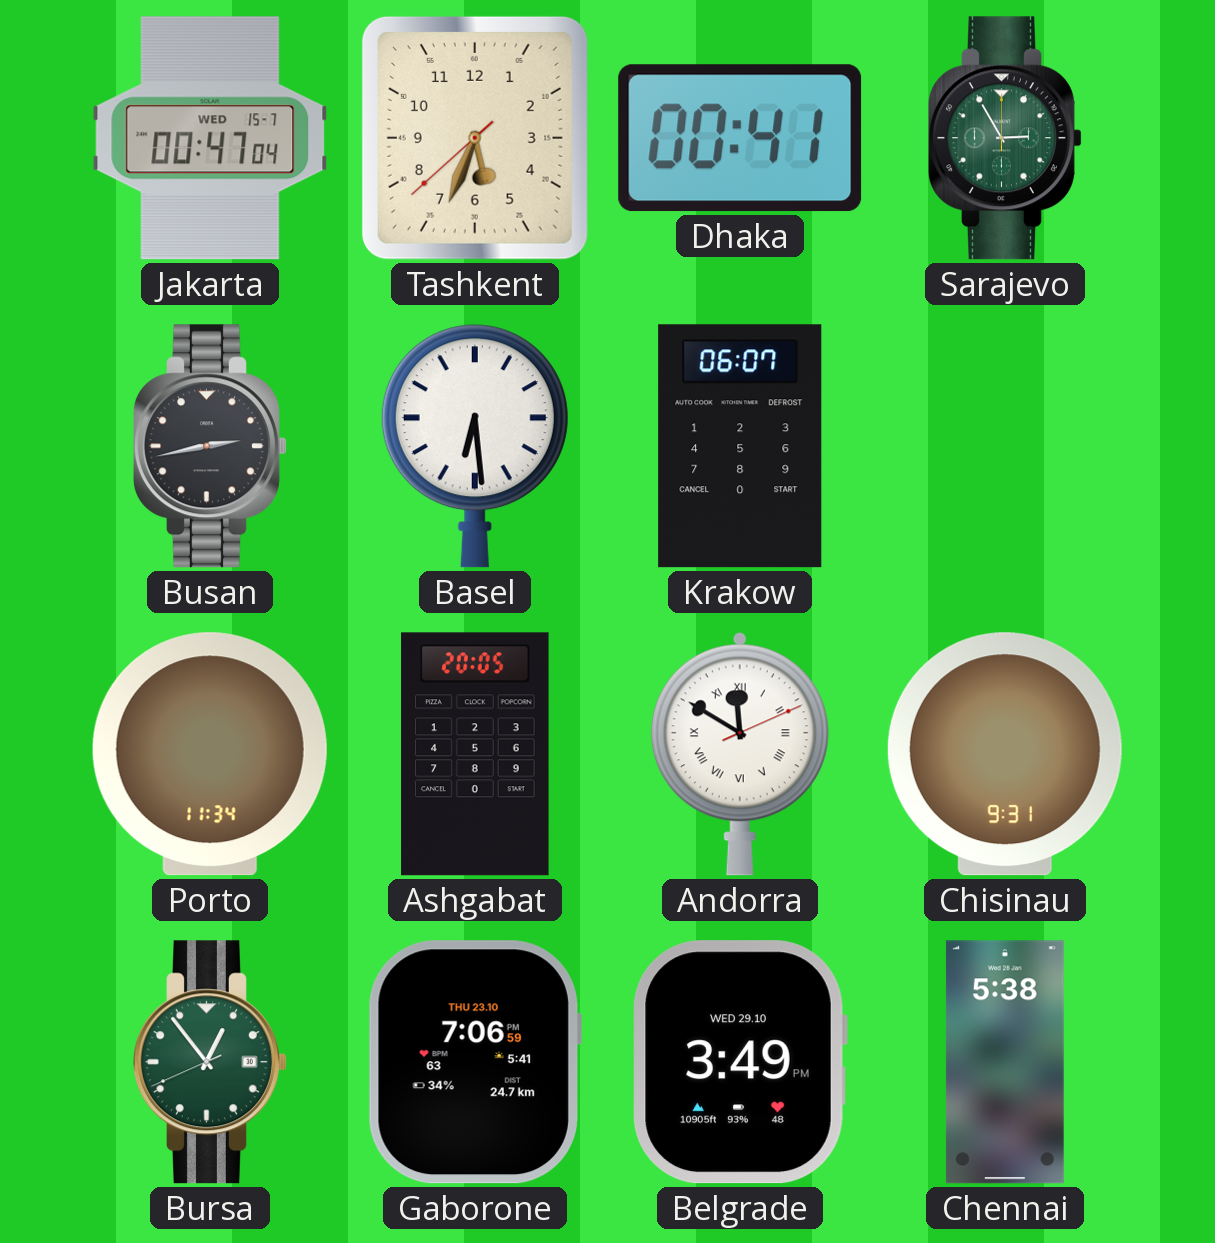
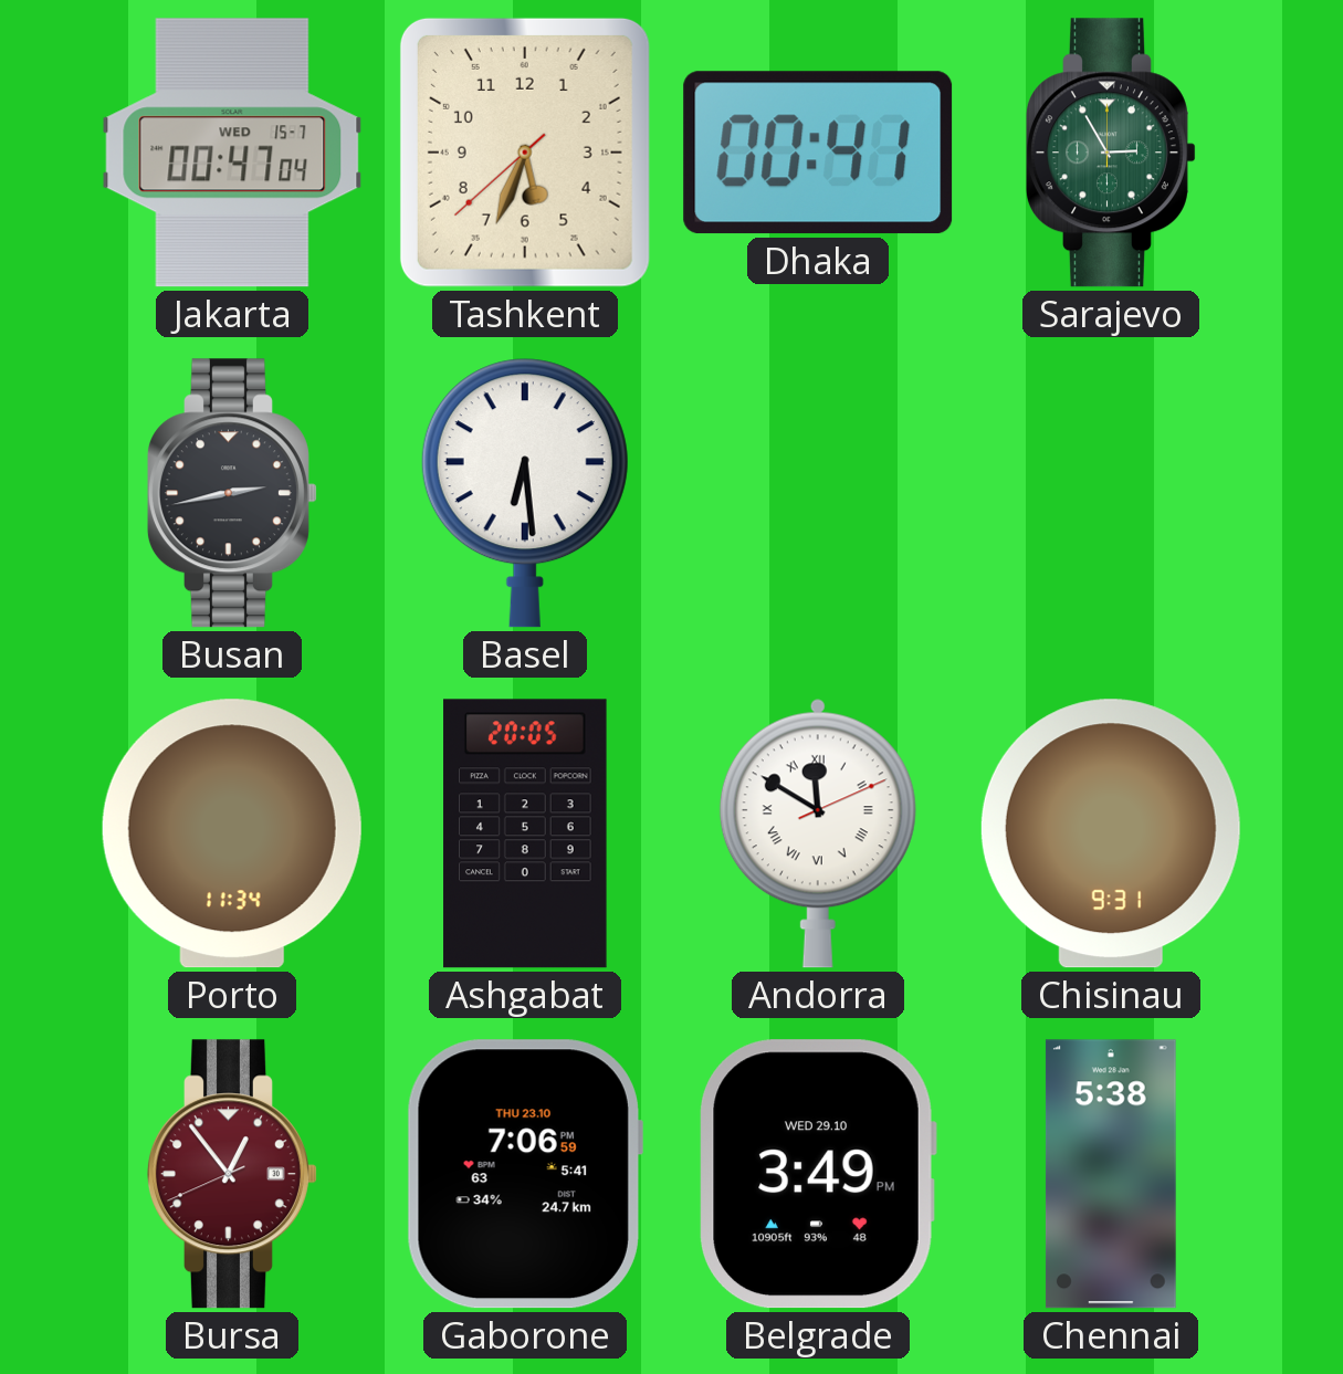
Krakow: 06:07 -> none (740, 446)
Bursa dial: green -> burgundy (232, 1174)
